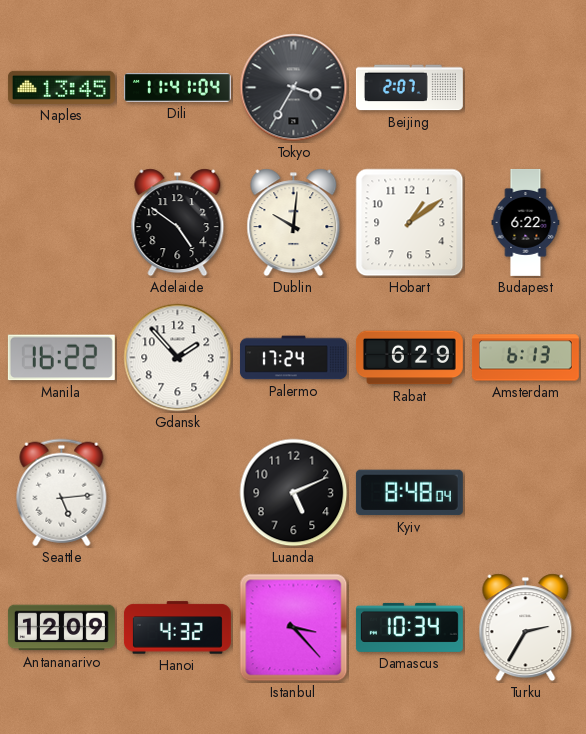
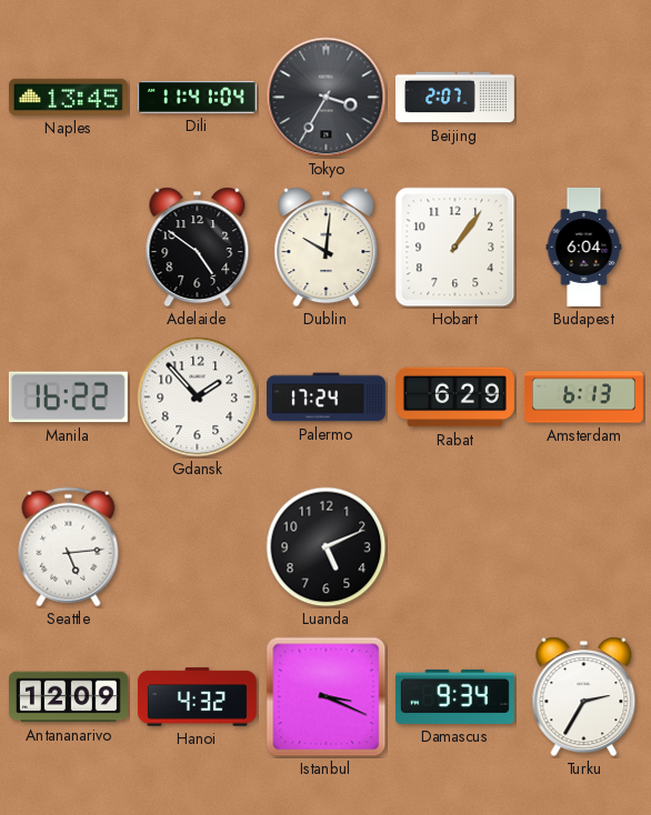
Hobart: 1:09 -> 1:06 (455, 248)
Budapest: 6:22 -> 6:04 (584, 246)
Kyiv: 8:48 -> none (409, 493)
Istanbul: 3:23 -> 3:19 (327, 697)
Damascus: 10:34 -> 9:34 (454, 696)
